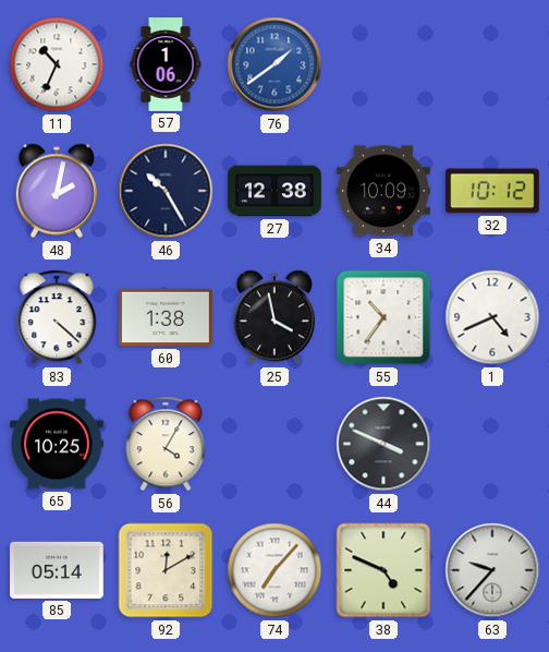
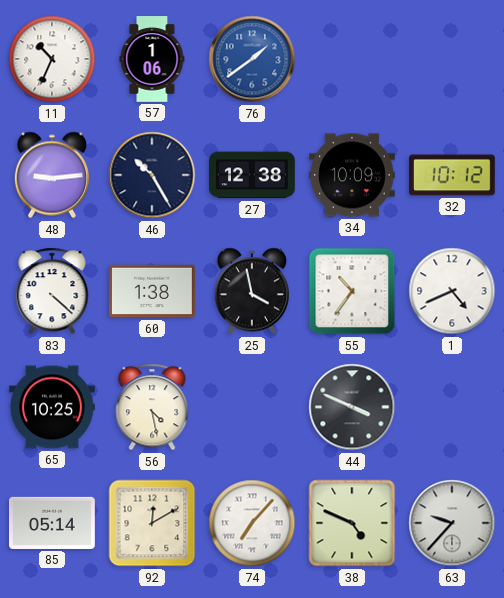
48: 2:02 -> 9:14 (52, 175)
56: 4:05 -> 4:28 (152, 407)
